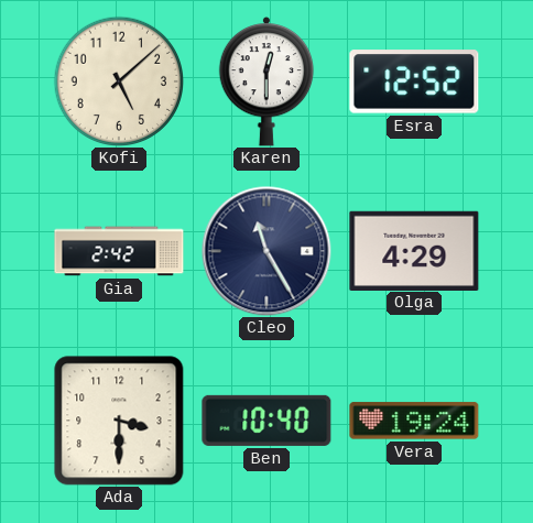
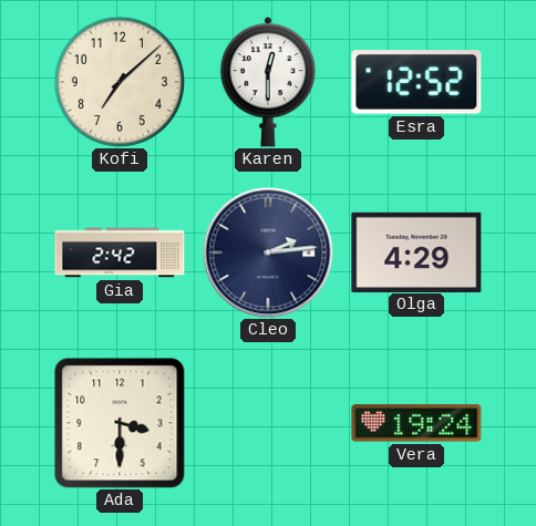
Kofi: 5:08 -> 7:08 (118, 81)
Cleo: 11:25 -> 2:14 (268, 252)
Ben: 10:40 -> none (266, 421)
